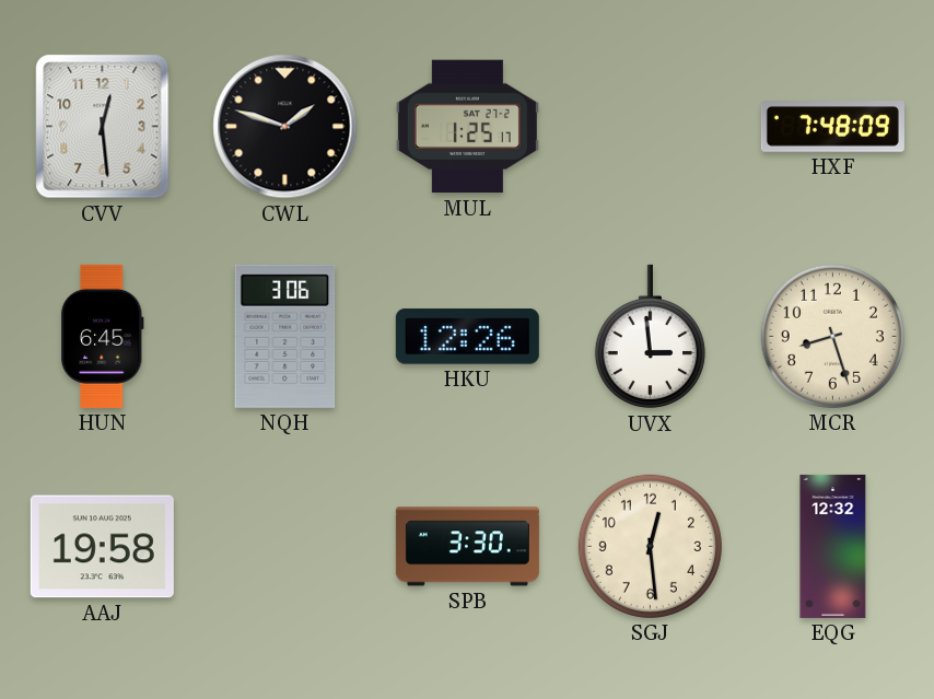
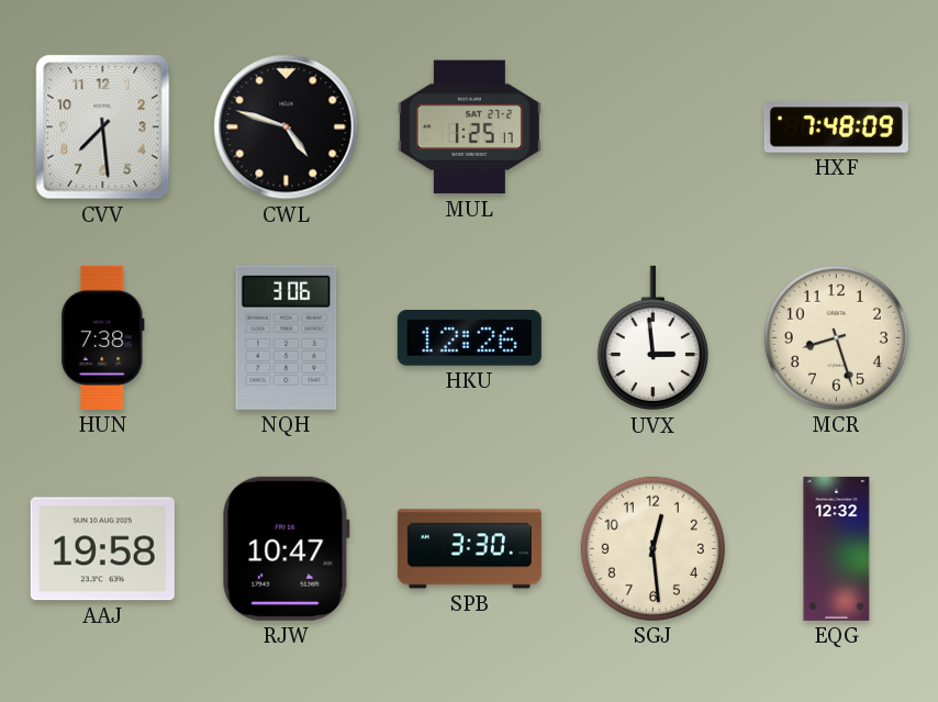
CVV: 12:29 -> 7:29 (103, 127)
CWL: 1:48 -> 4:48 (287, 127)
HUN: 6:45 -> 7:38 (102, 337)
RJW: none -> 10:47 (286, 548)
